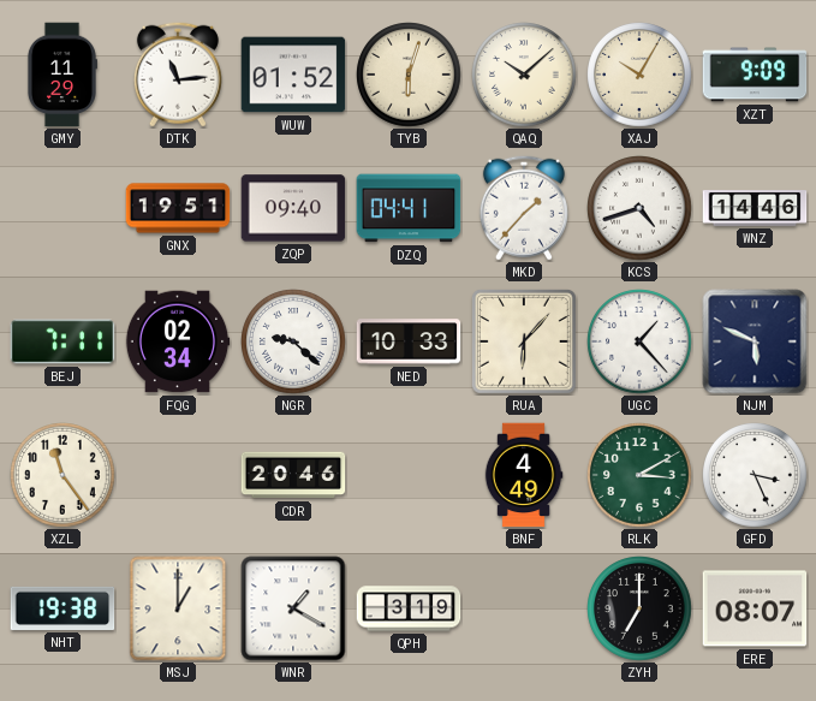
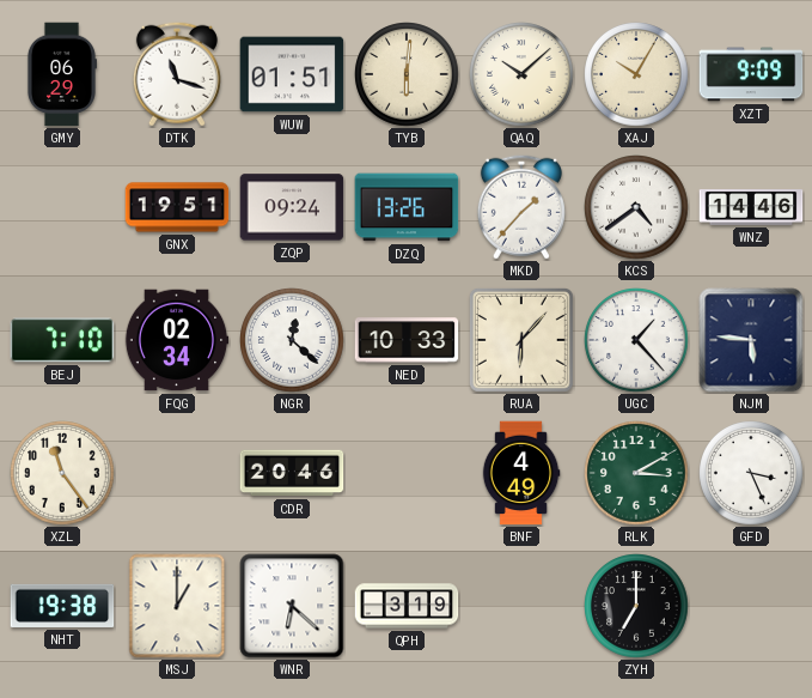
GMY: 11:29 -> 06:29 (61, 74)
DTK: 11:14 -> 11:18 (177, 74)
WUW: 01:52 -> 01:51 (292, 74)
TYB: 6:03 -> 6:01 (407, 74)
ZQP: 09:40 -> 09:24 (292, 207)
DZQ: 04:41 -> 13:26 (407, 207)
KCS: 4:42 -> 4:39 (636, 207)
BEJ: 7:11 -> 7:10 (62, 340)
NGR: 9:22 -> 12:22 (292, 340)
NJM: 5:49 -> 5:46 (751, 340)
WNR: 1:20 -> 6:22 (292, 606)
ERE: 08:07 -> none (755, 608)
